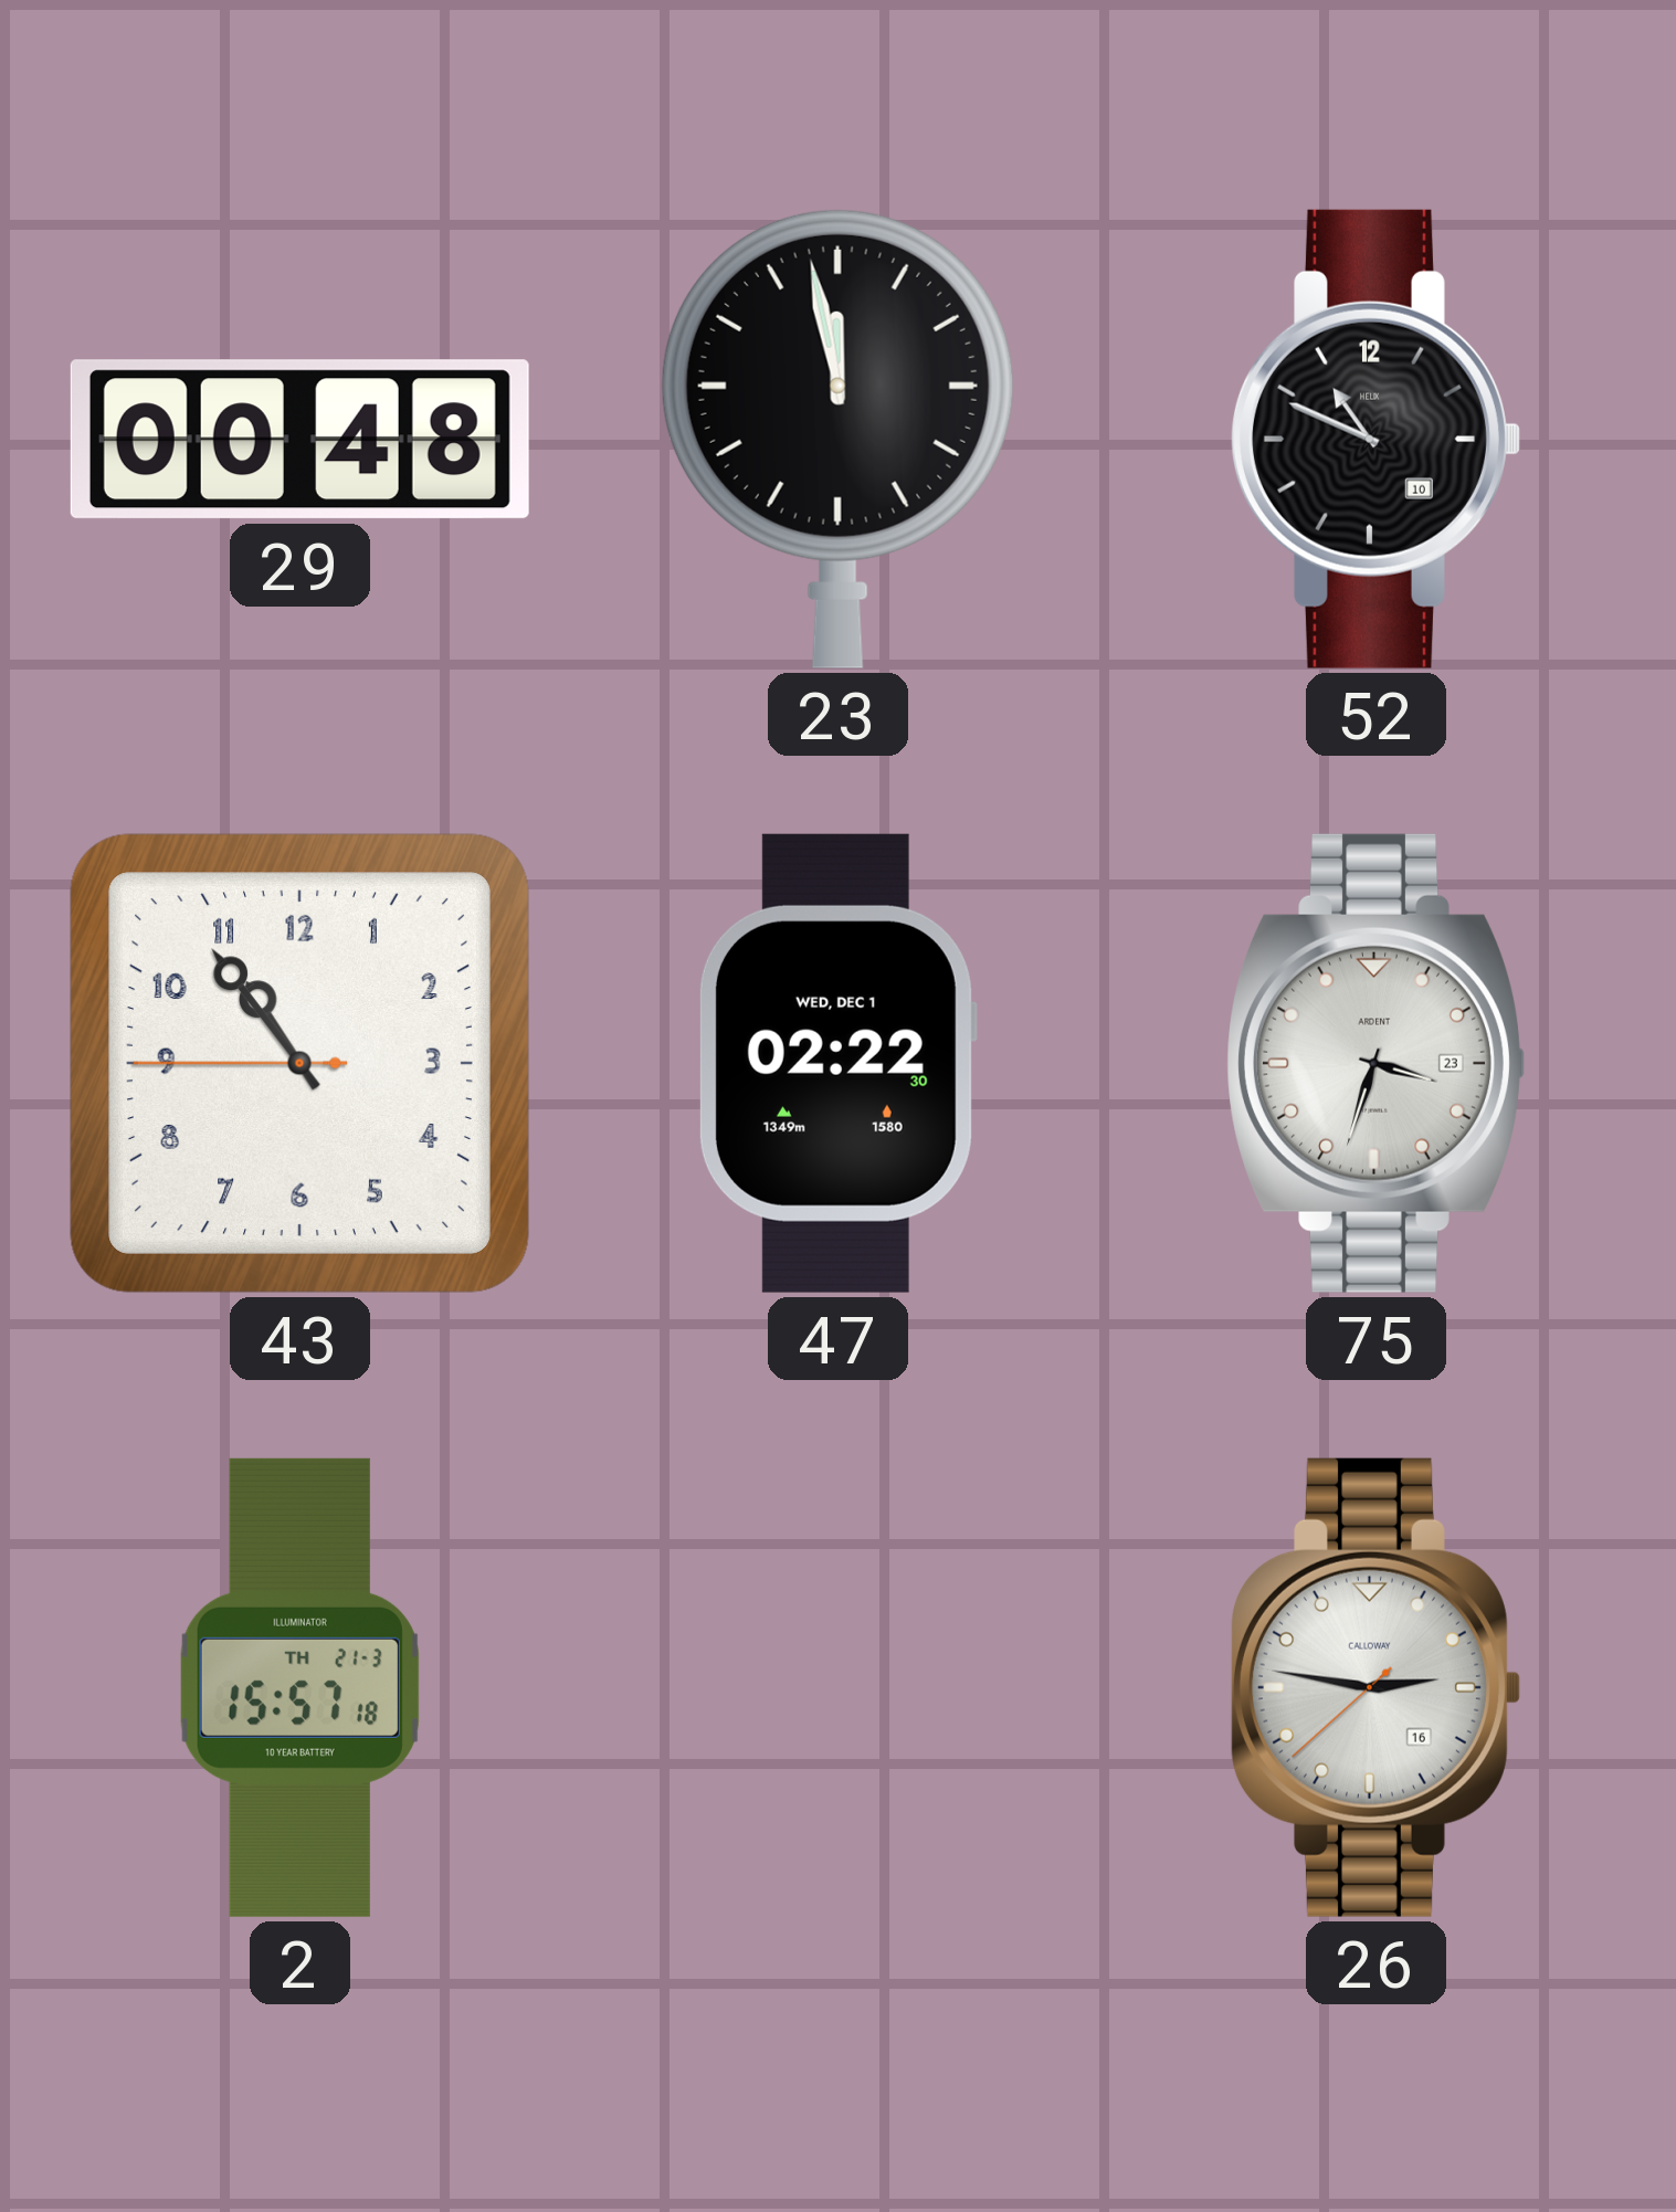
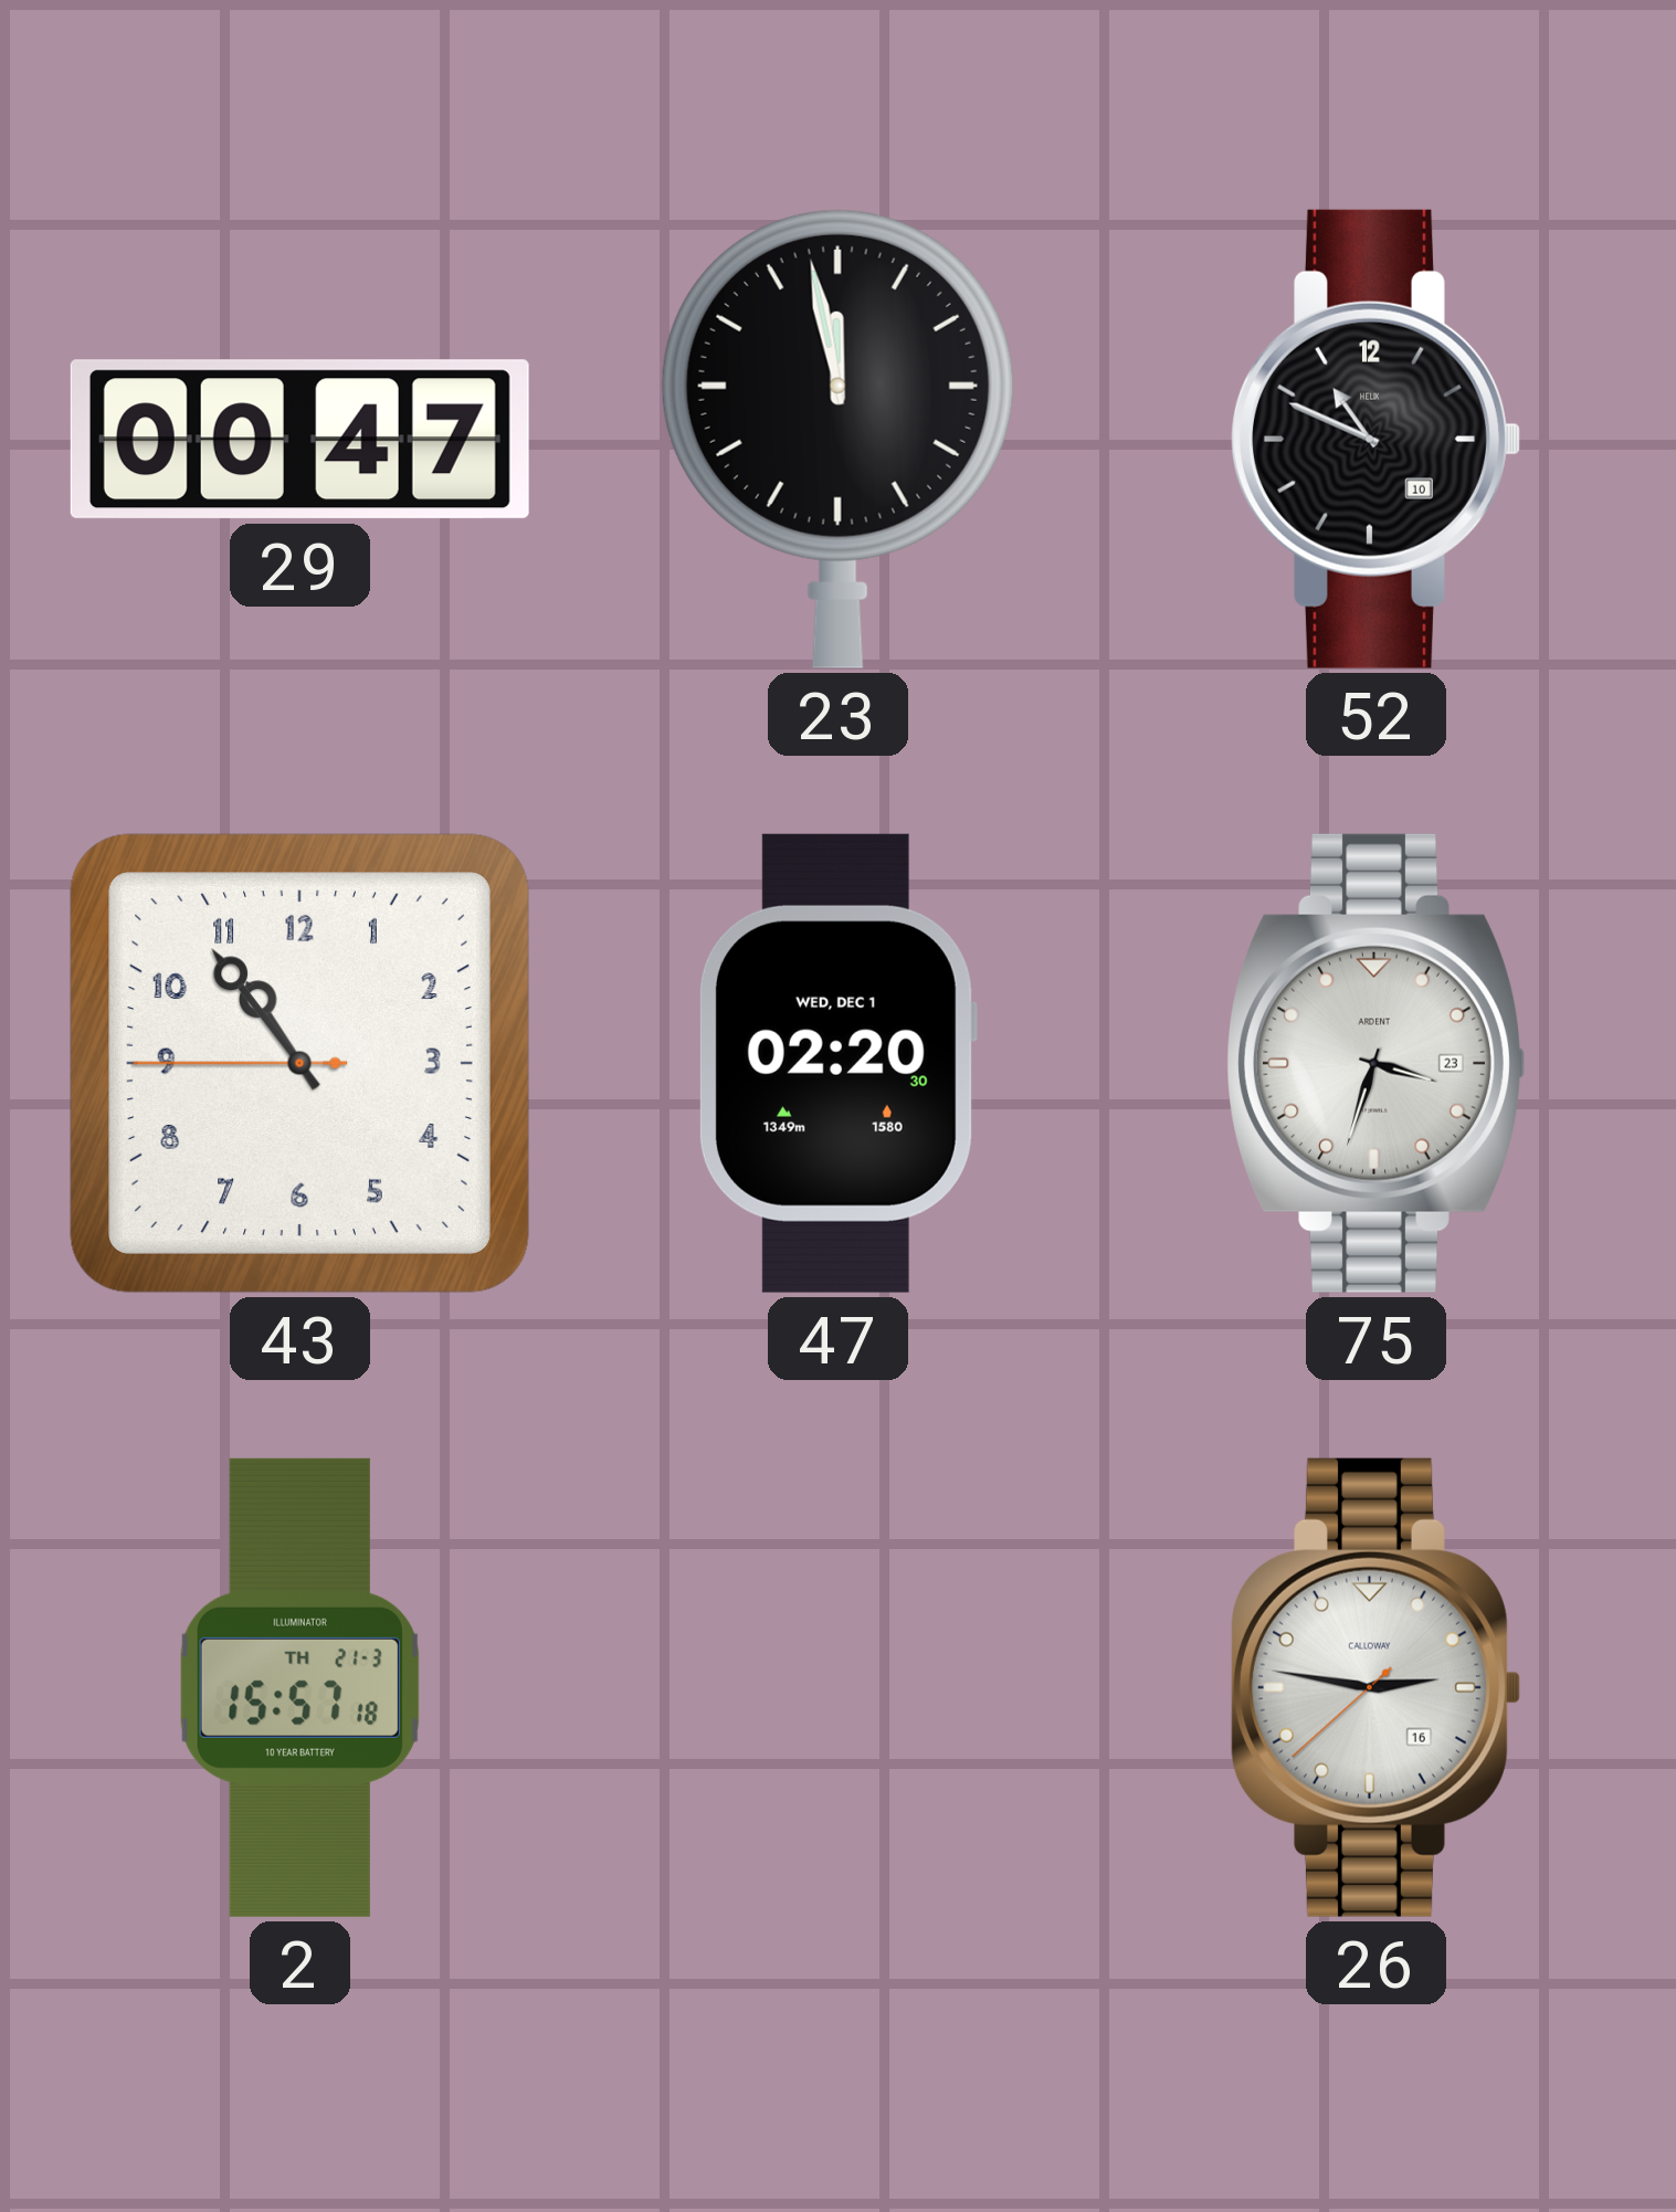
29: 00:48 -> 00:47 (299, 440)
47: 02:22 -> 02:20 (837, 1063)
